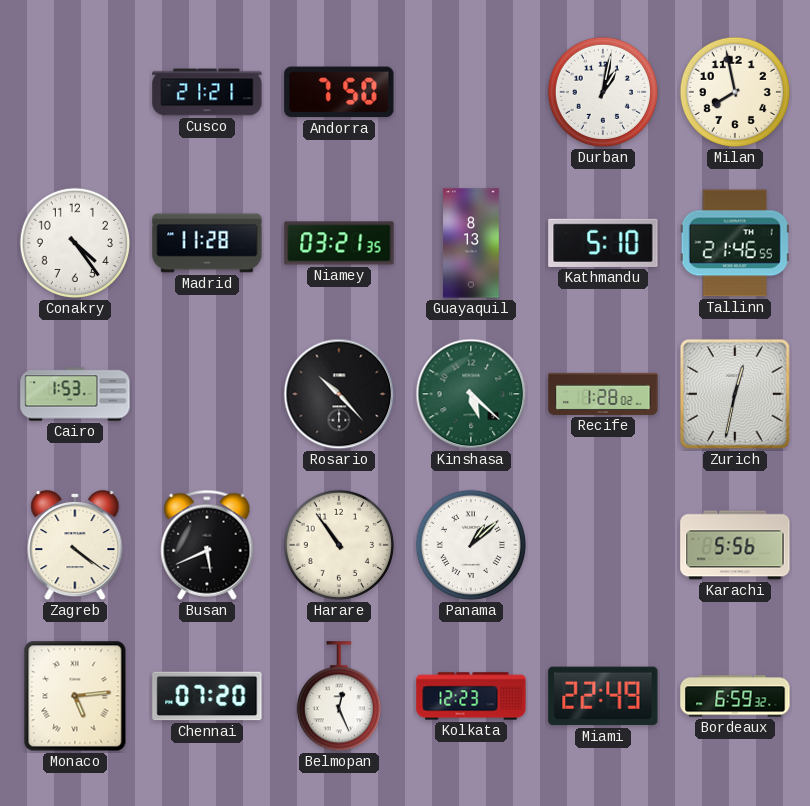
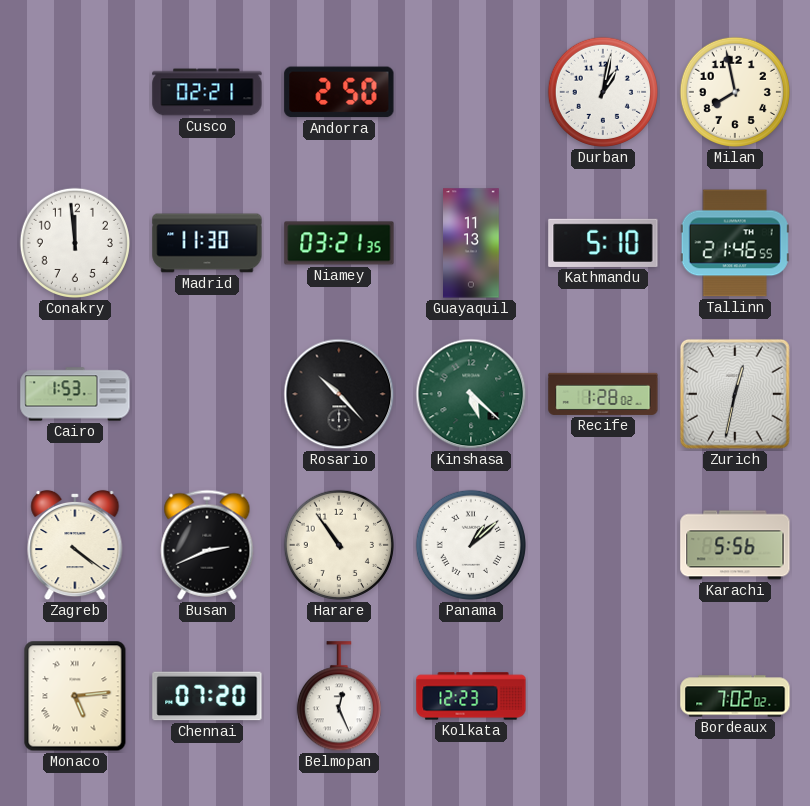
Cusco: 21:21 -> 02:21 (207, 92)
Andorra: 7:50 -> 2:50 (339, 92)
Conakry: 4:24 -> 11:59 (75, 243)
Madrid: 11:28 -> 11:30 (207, 243)
Guayaquil: 8:13 -> 11:13 (472, 243)
Busan: 5:41 -> 2:41 (207, 545)
Miami: 22:49 -> none (603, 696)
Bordeaux: 6:59 -> 7:02 (735, 696)
